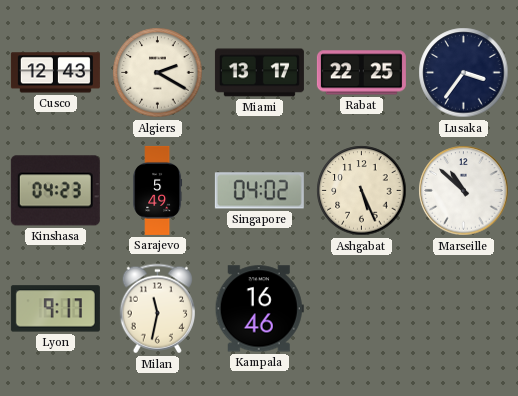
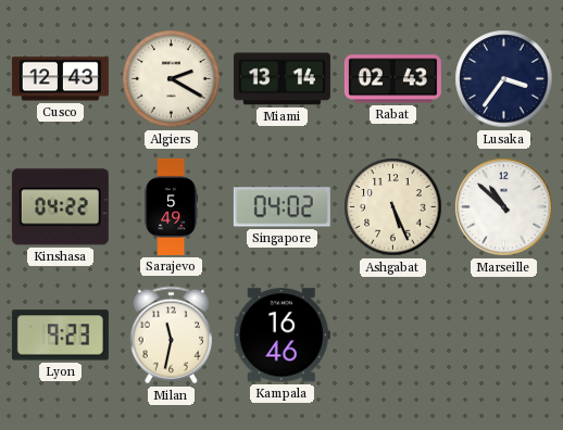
Miami: 13:17 -> 13:14 (281, 79)
Rabat: 22:25 -> 02:43 (392, 79)
Kinshasa: 04:23 -> 04:22 (60, 207)
Lyon: 9:17 -> 9:23 (60, 336)
